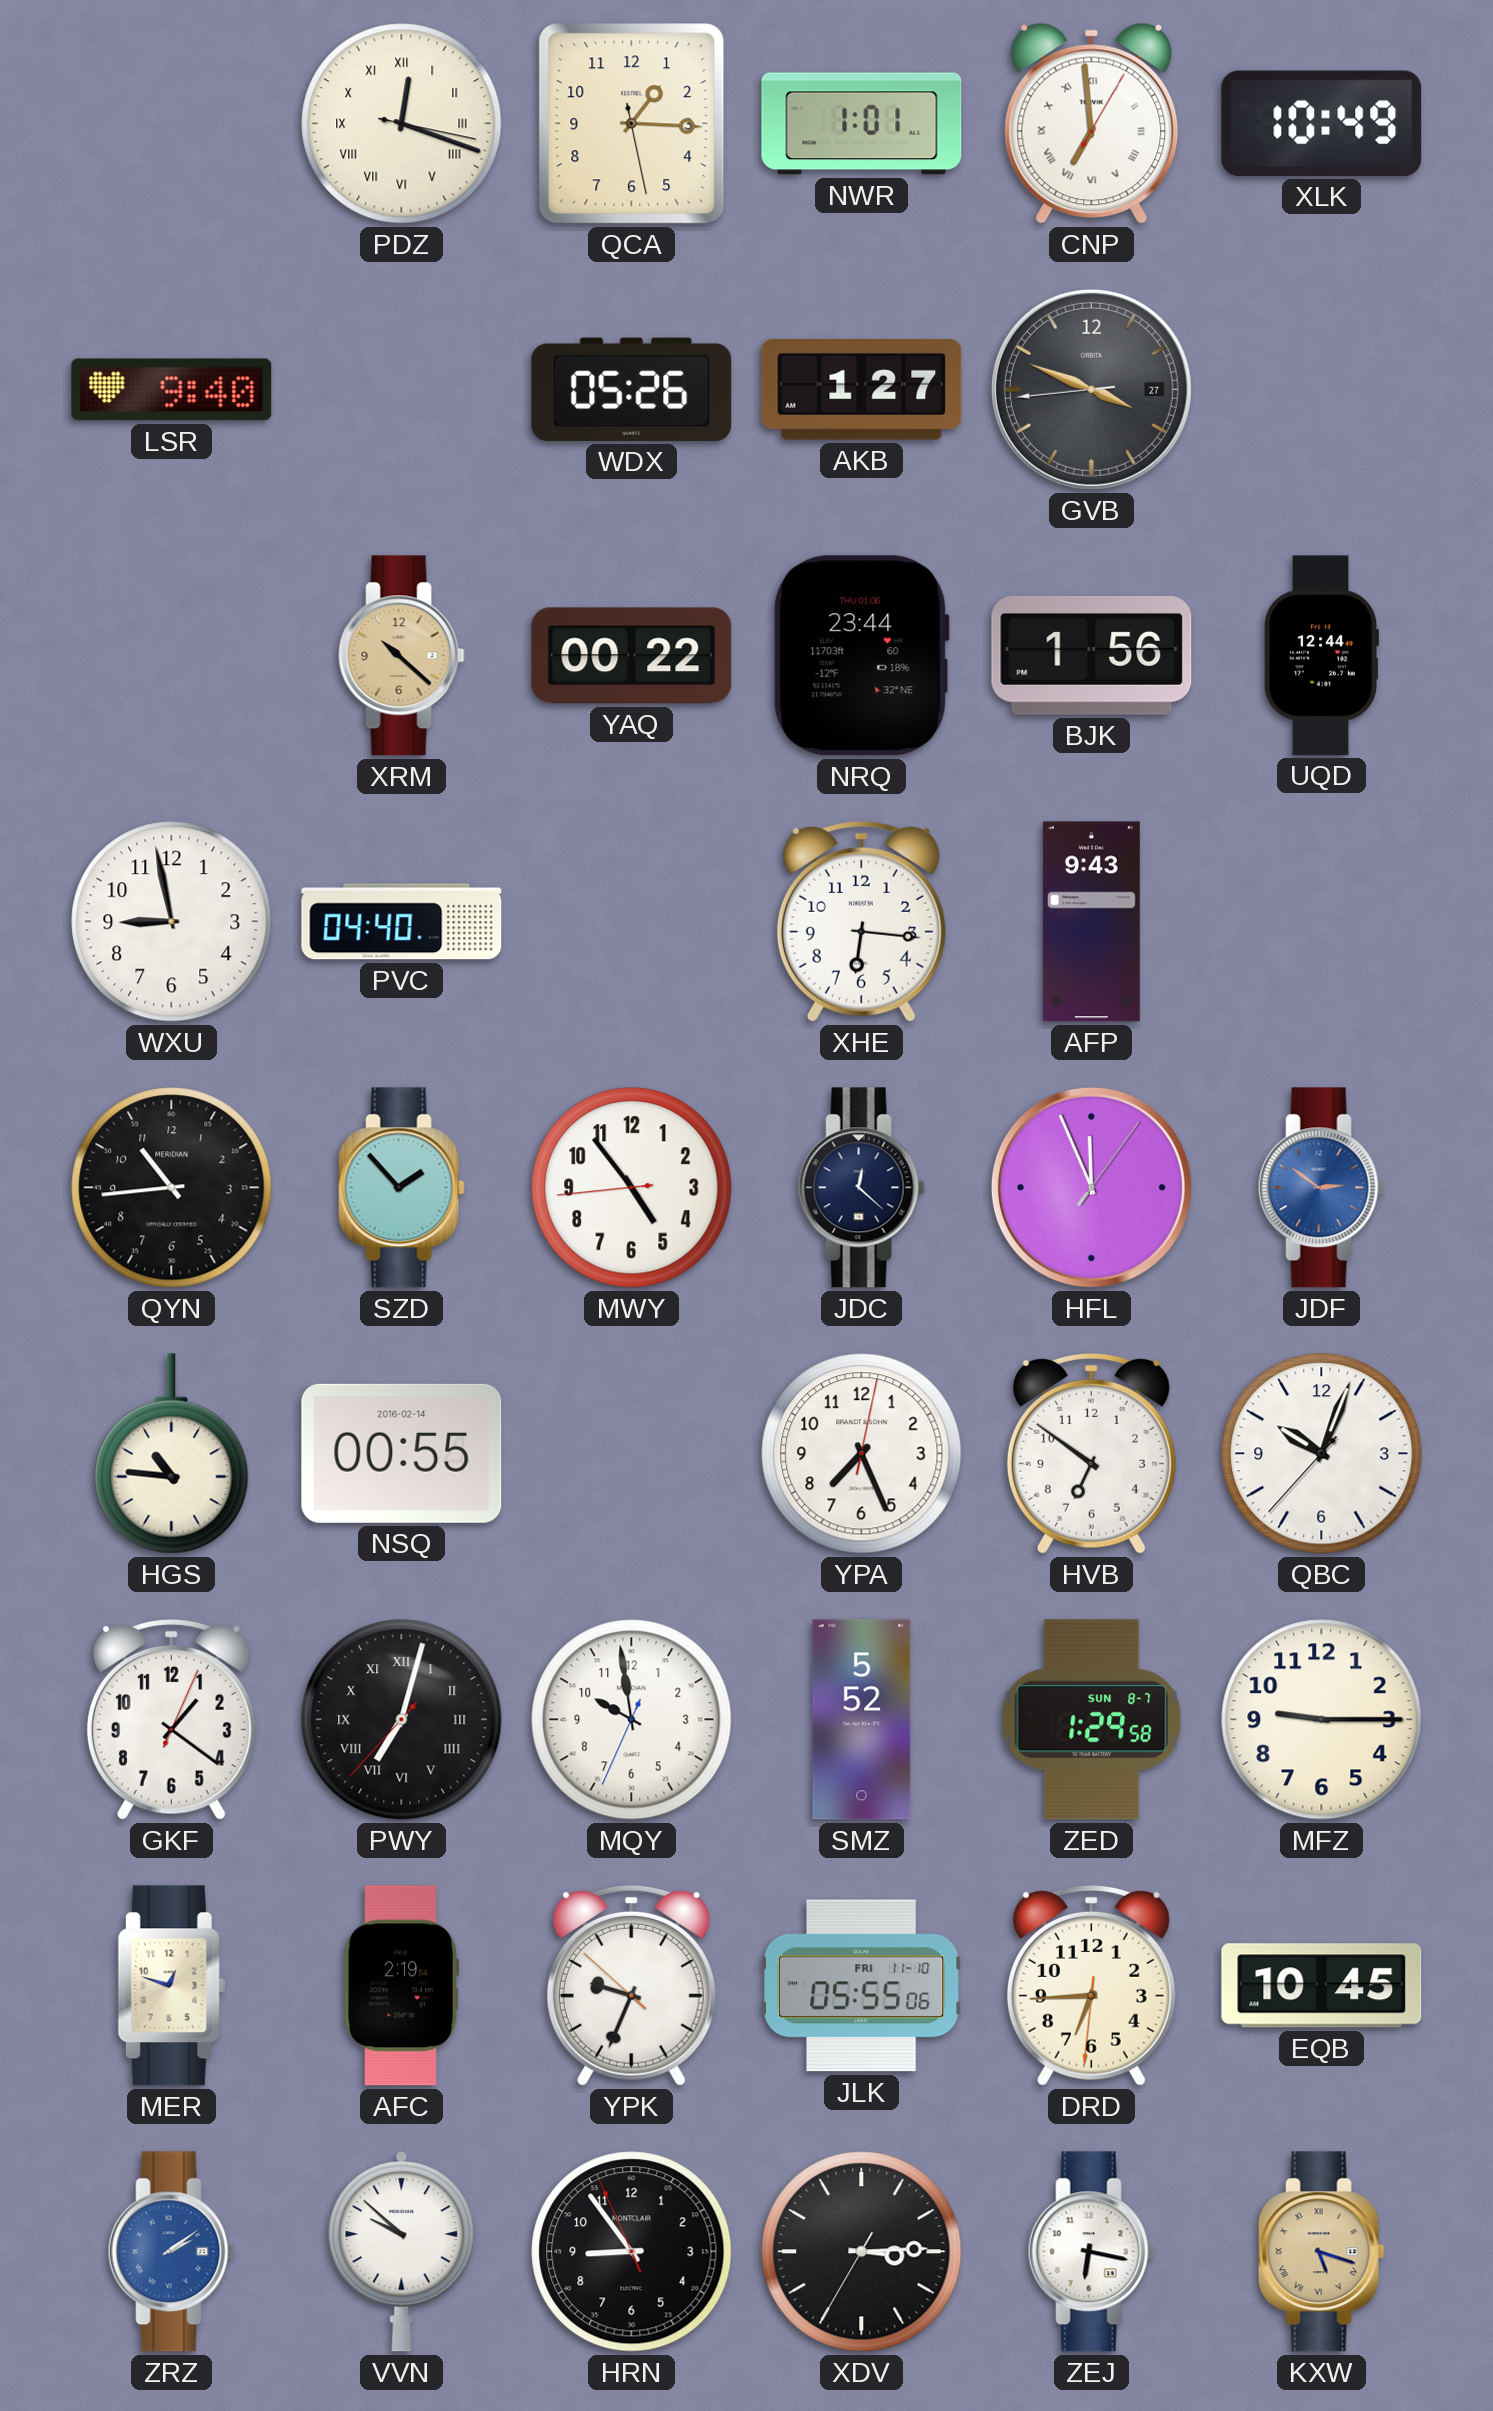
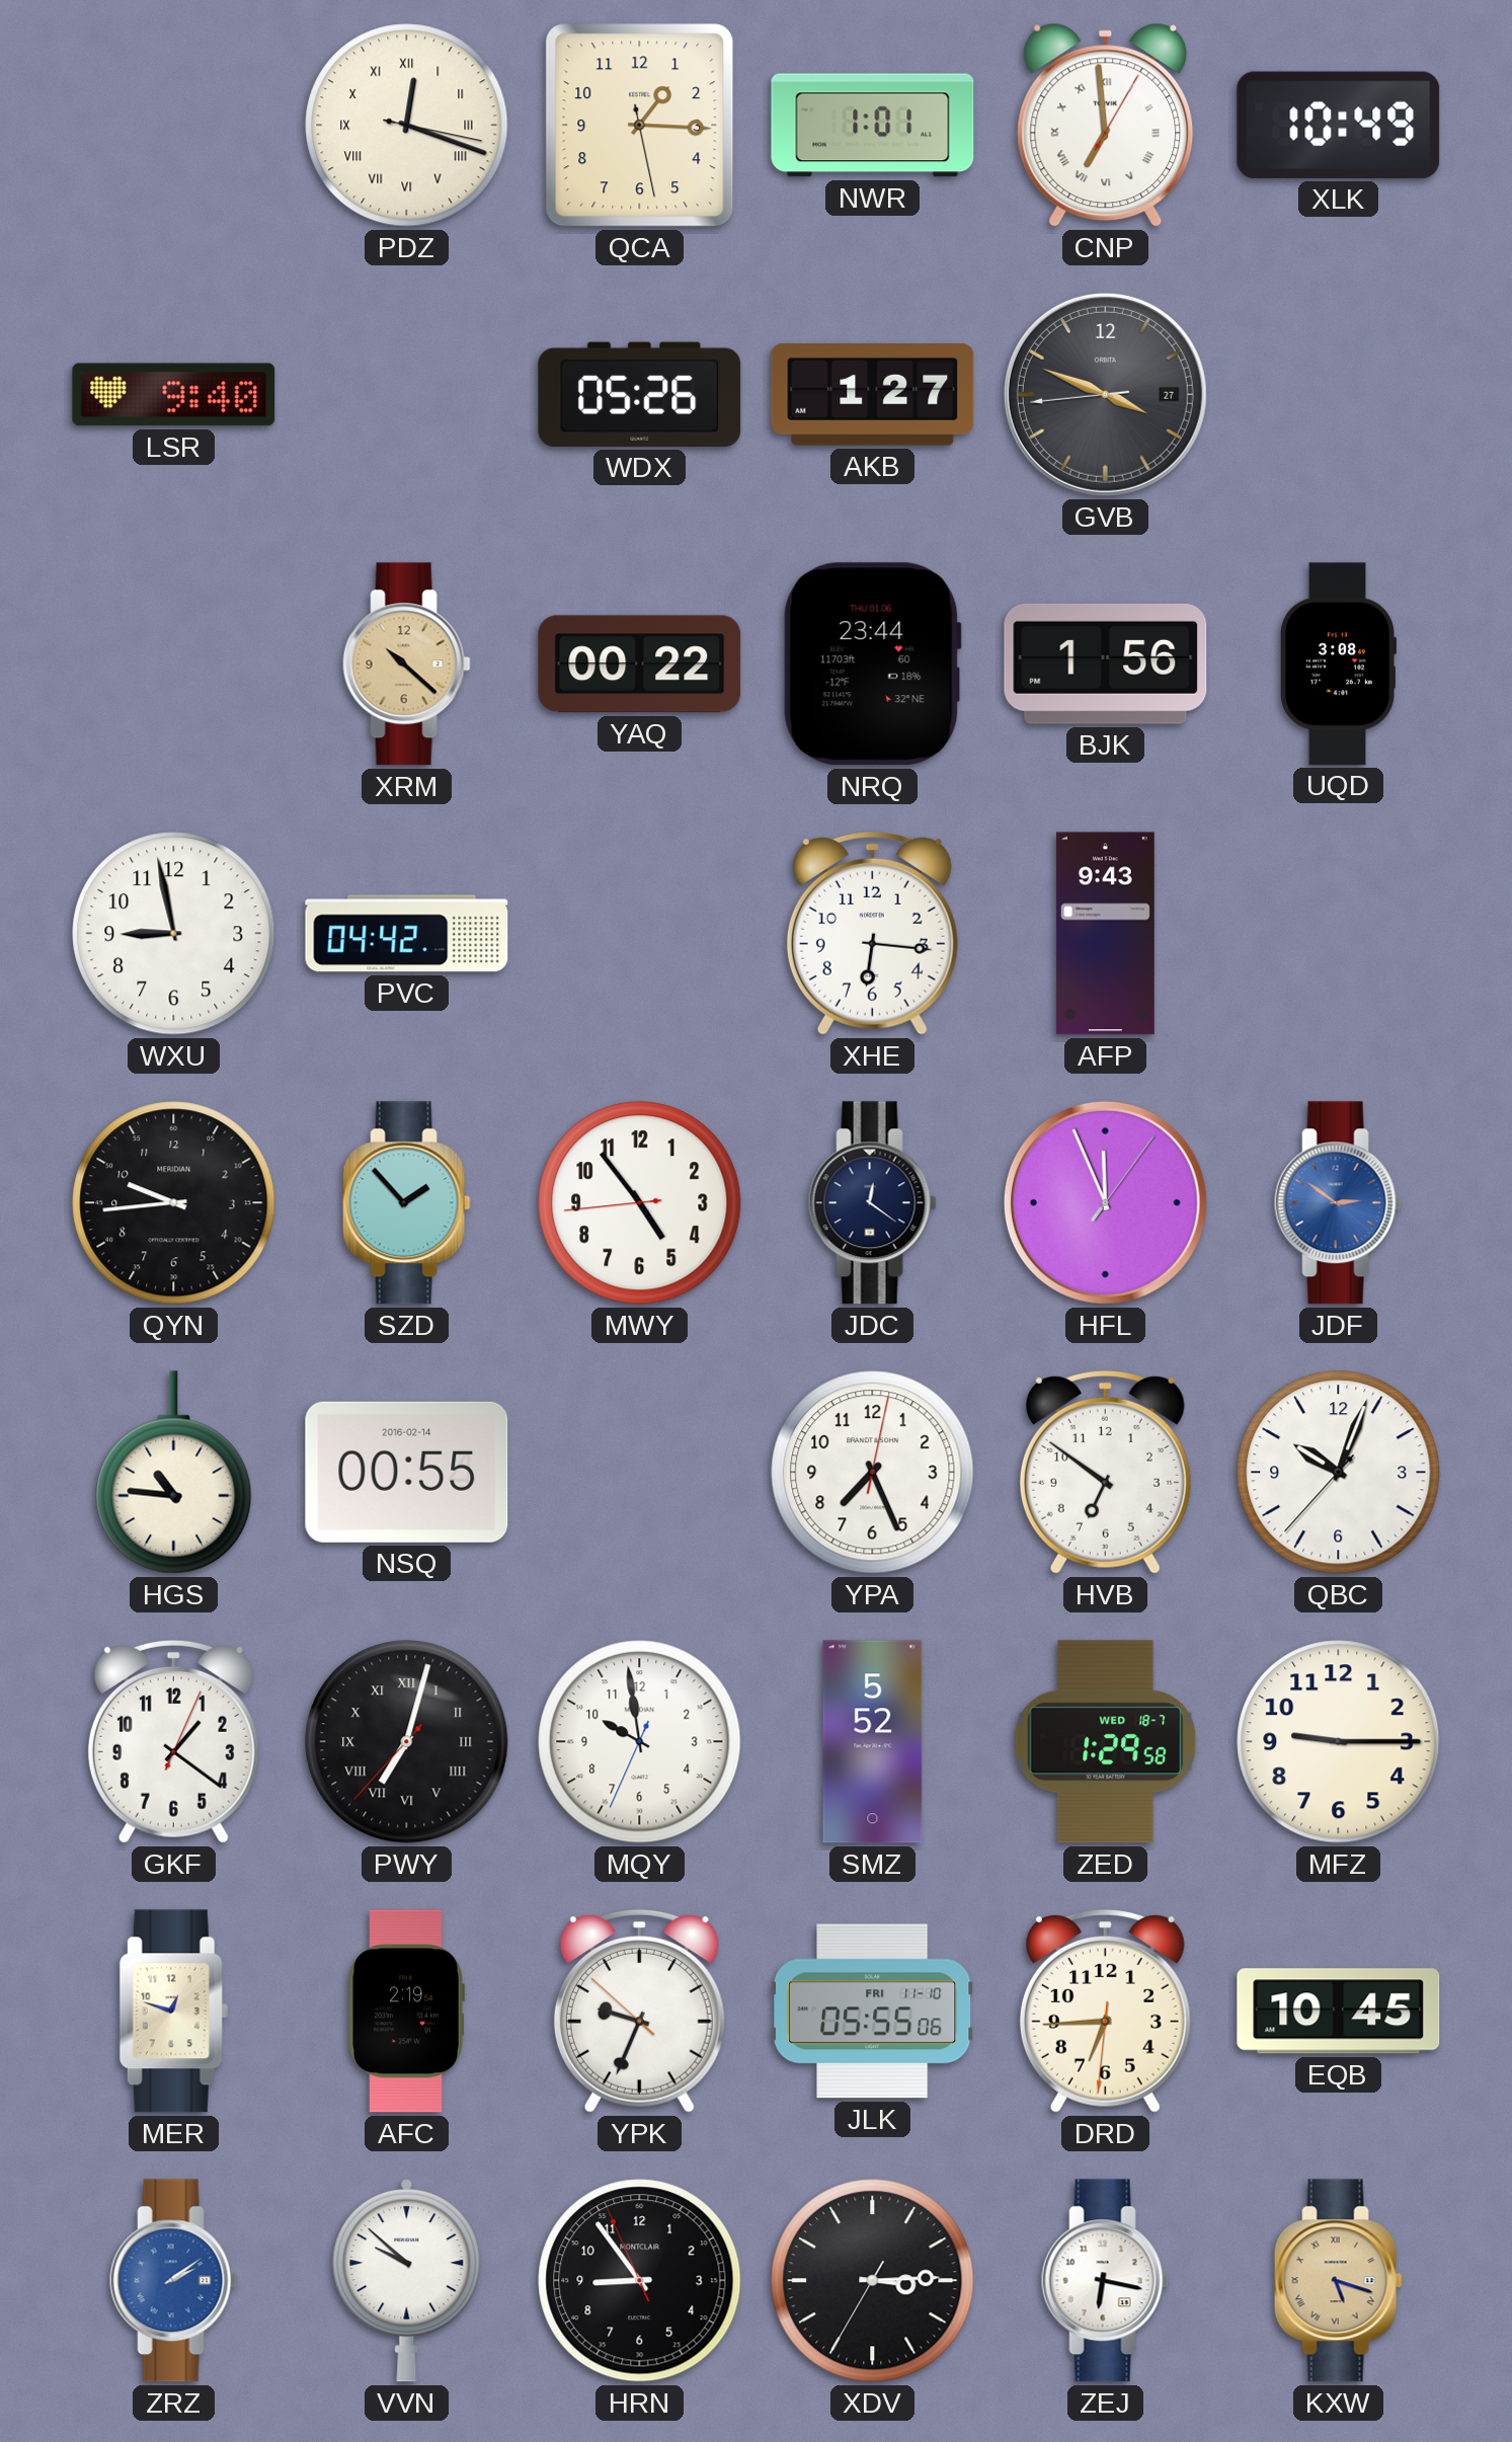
UQD: 12:44 -> 3:08 (1338, 664)
PVC: 04:40 -> 04:42 (407, 934)
QYN: 10:44 -> 9:44 (174, 1203)
JDC: 12:22 -> 12:21 (872, 1203)
ZED date: SUN 8-7 -> WED 18-7 (1106, 1742)
